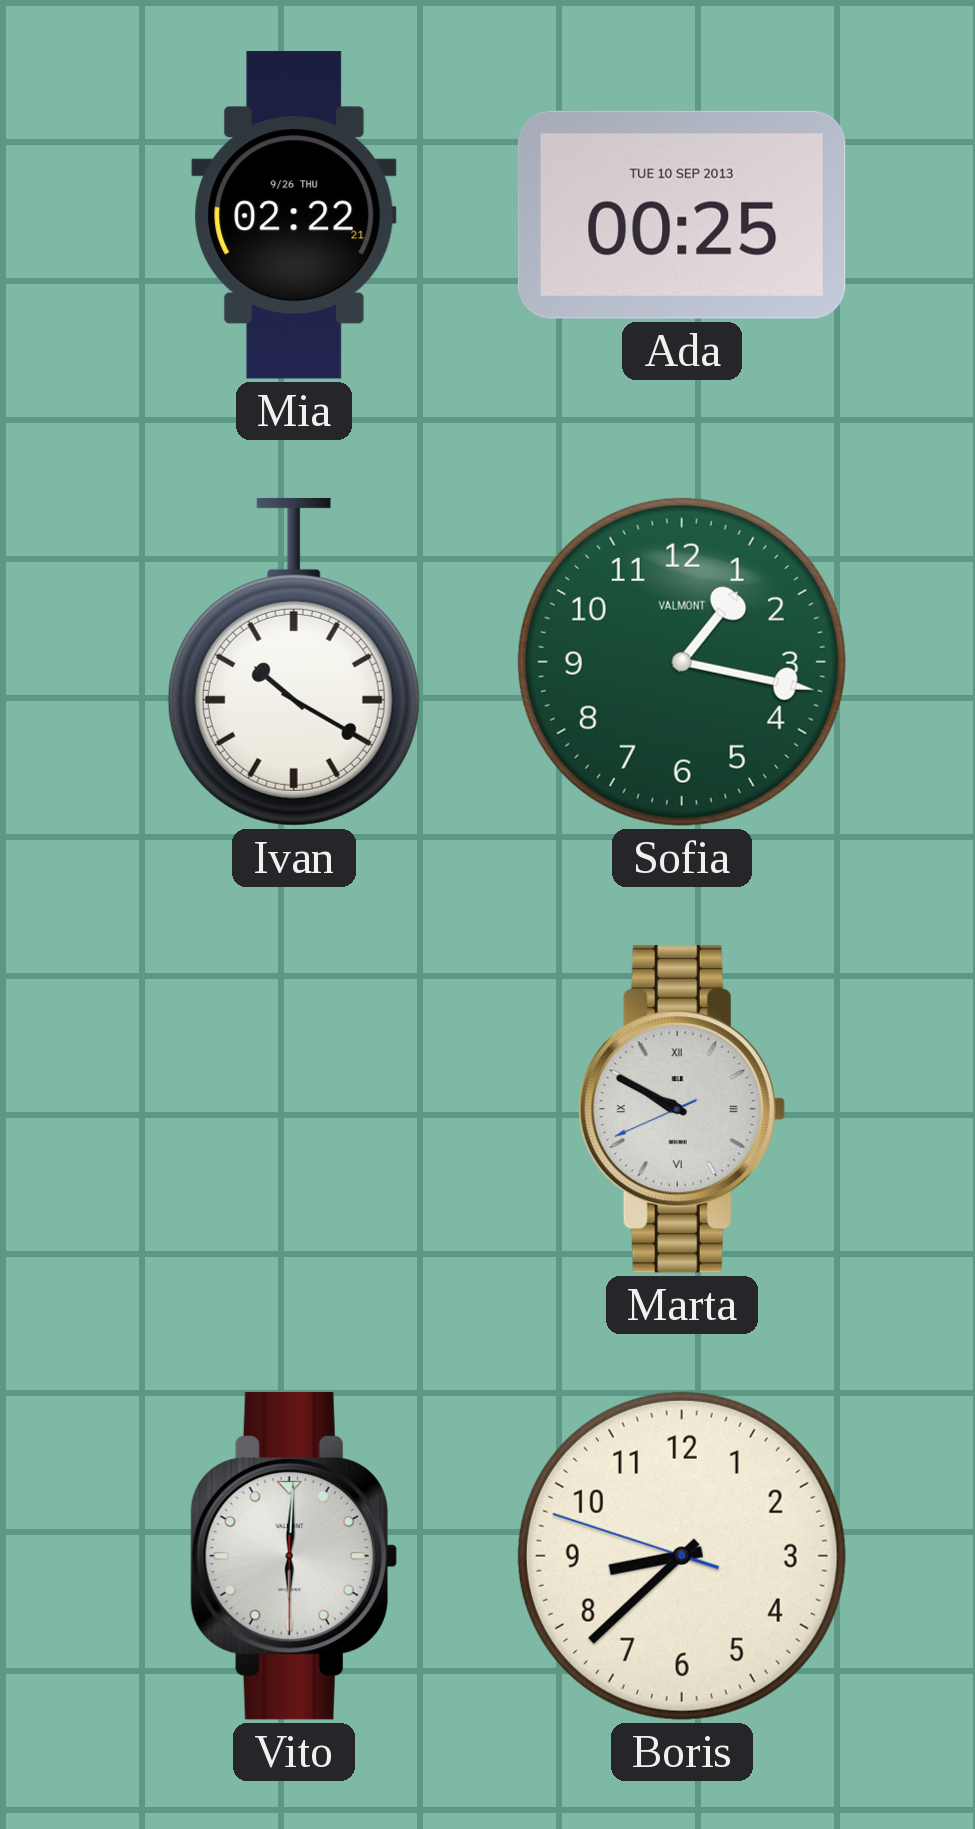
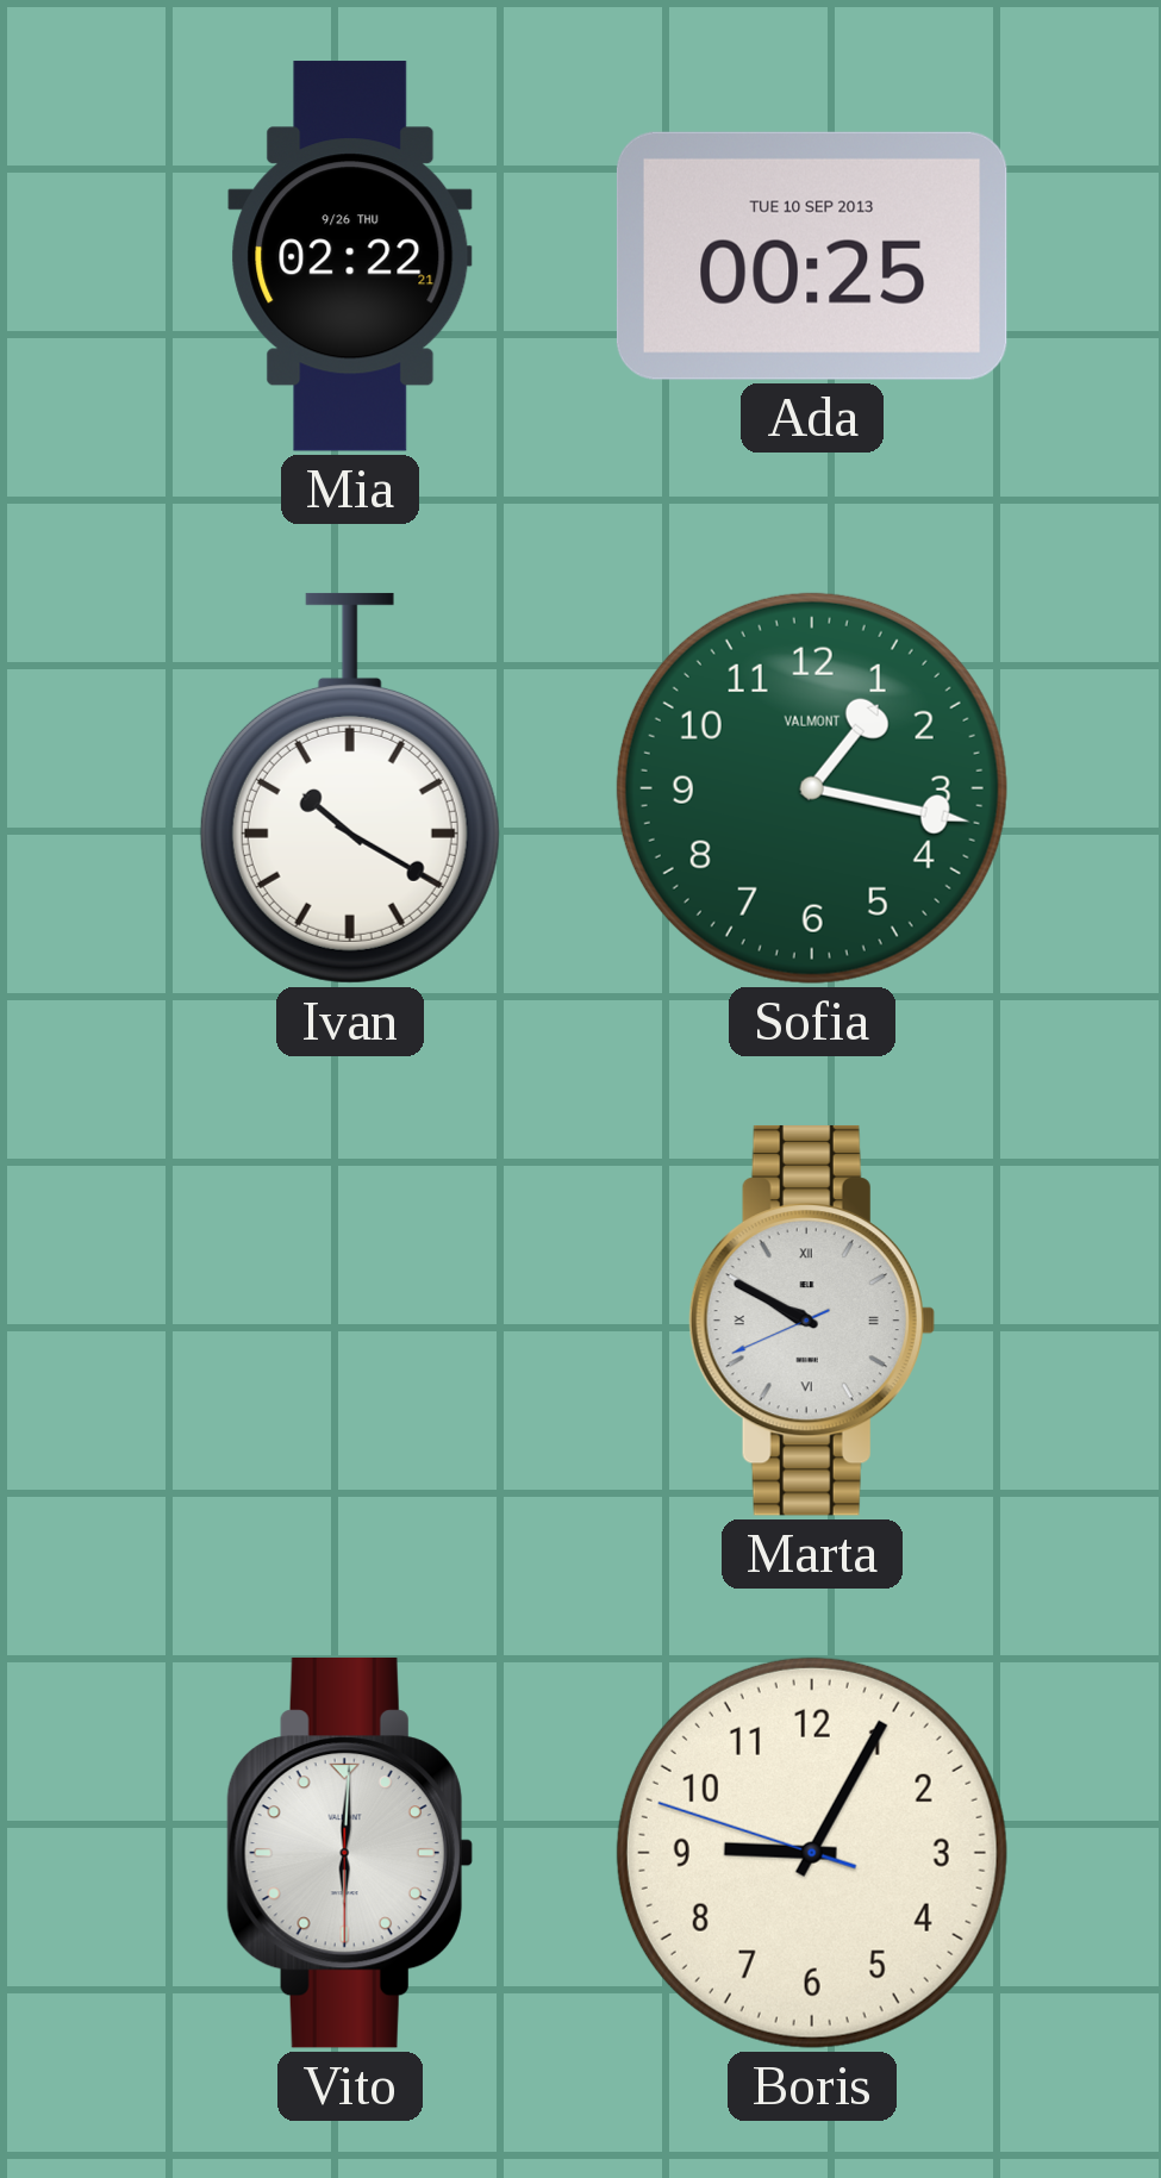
Boris: 8:37 -> 9:04 (812, 1853)
